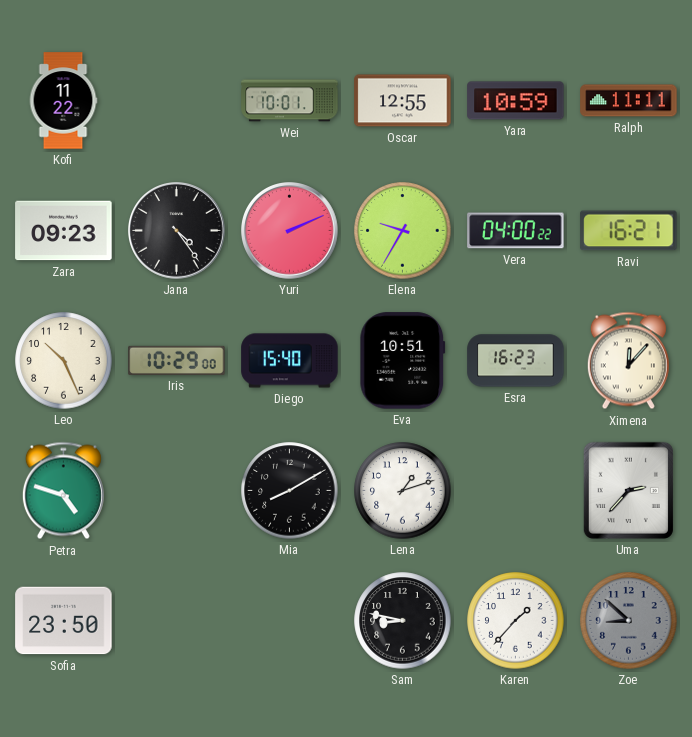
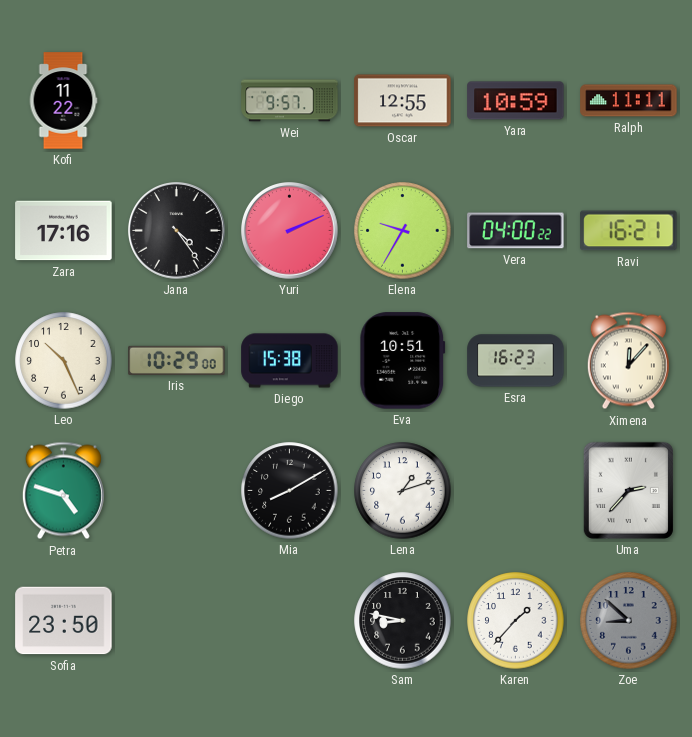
Wei: 10:01 -> 9:57 (290, 101)
Zara: 09:23 -> 17:16 (64, 231)
Diego: 15:40 -> 15:38 (290, 361)
